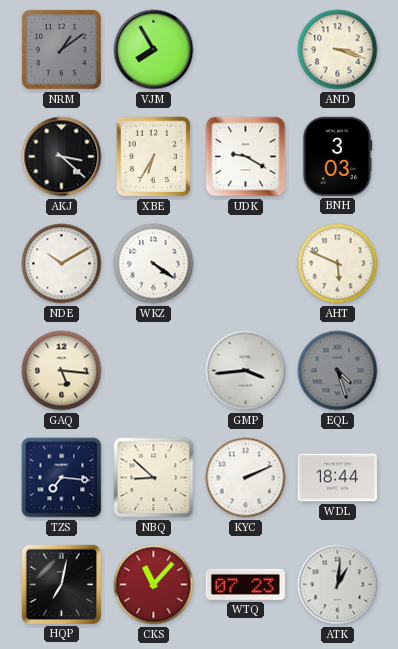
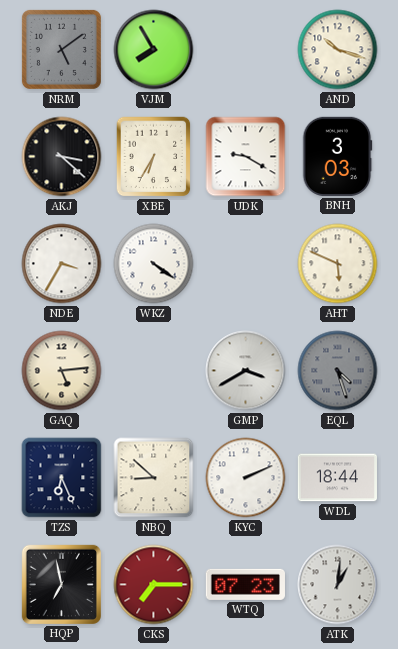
NRM: 1:09 -> 5:09 (61, 49)
AND: 3:18 -> 10:18 (338, 50)
NDE: 10:10 -> 3:35 (62, 264)
GAQ: 5:16 -> 5:14 (62, 371)
GMP: 3:44 -> 3:40 (246, 371)
TZS: 7:16 -> 6:26 (62, 478)
HQP: 7:02 -> 6:58 (61, 584)
CKS: 11:07 -> 7:15 (154, 585)
